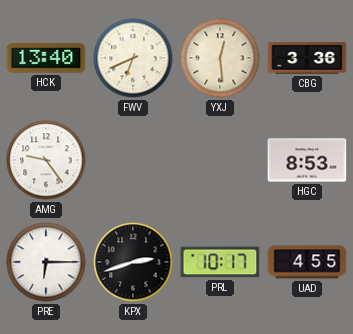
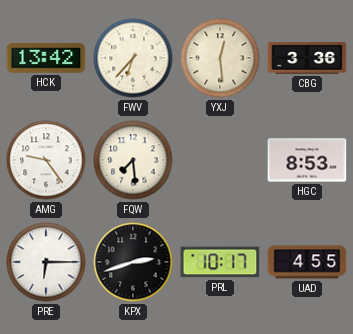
HCK: 13:40 -> 13:42 (46, 59)
FWV: 6:41 -> 6:37 (133, 58)
FQW: none -> 7:29 (133, 160)
